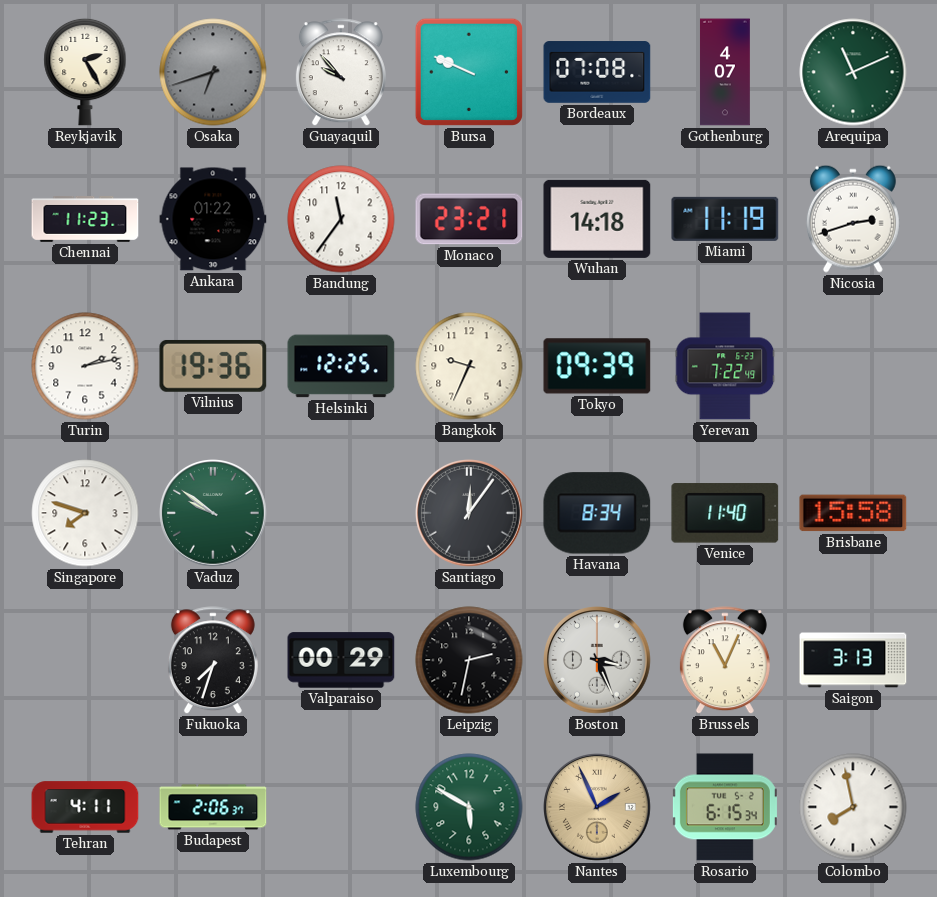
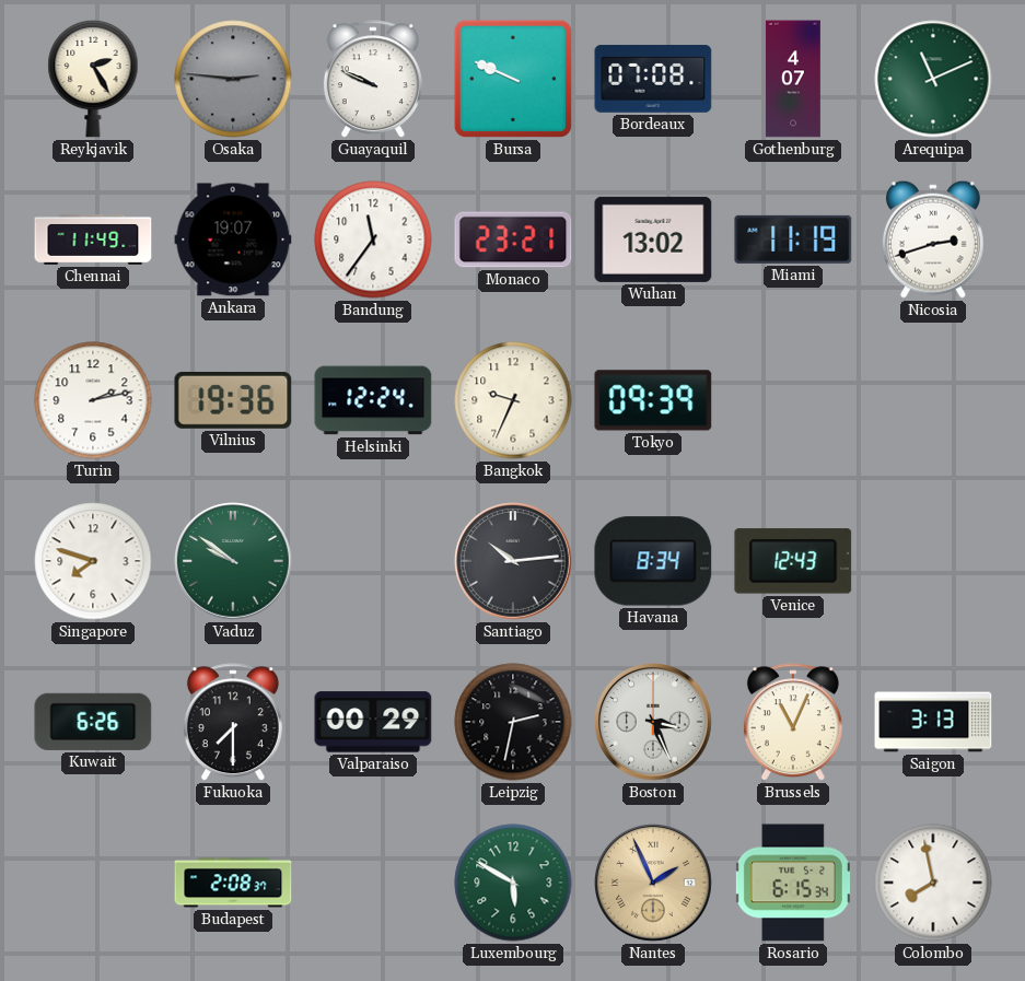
Osaka: 6:42 -> 2:46 (233, 79)
Guayaquil: 9:53 -> 9:49 (373, 80)
Chennai: 11:23 -> 11:49 (93, 241)
Ankara: 01:22 -> 19:07 (233, 240)
Wuhan: 14:18 -> 13:02 (653, 240)
Helsinki: 12:25 -> 12:24 (373, 400)
Yerevan: 7:22 -> none (725, 366)
Santiago: 12:06 -> 10:14 (514, 562)
Venice: 11:40 -> 12:43 (793, 561)
Brisbane: 15:58 -> none (853, 513)
Kuwait: none -> 6:26 (93, 722)
Fukuoka: 7:33 -> 7:30 (233, 723)
Tehran: 4:11 -> none (85, 807)
Budapest: 2:06 -> 2:08 (233, 883)
